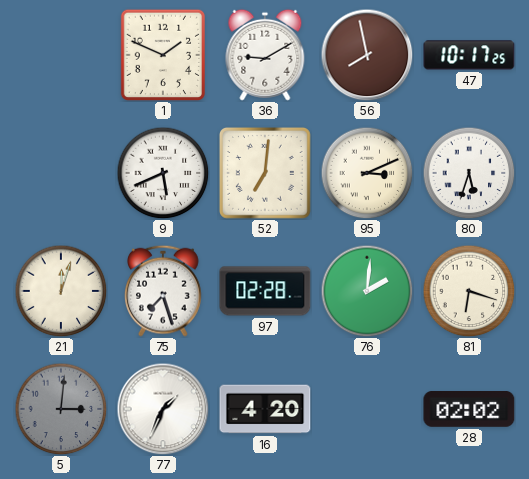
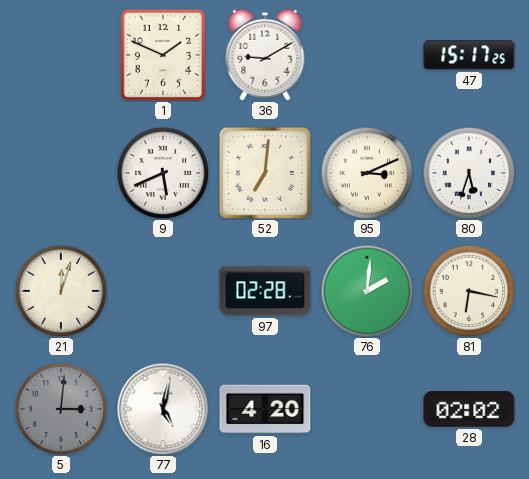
56: 7:58 -> none (367, 55)
47: 10:17 -> 15:17 (469, 55)
75: 7:27 -> none (164, 291)
81: 6:18 -> 6:17 (469, 291)
77: 1:34 -> 5:02 (163, 409)
